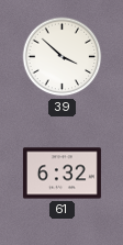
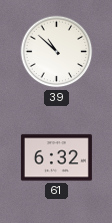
39: 3:52 -> 10:52 (57, 52)
